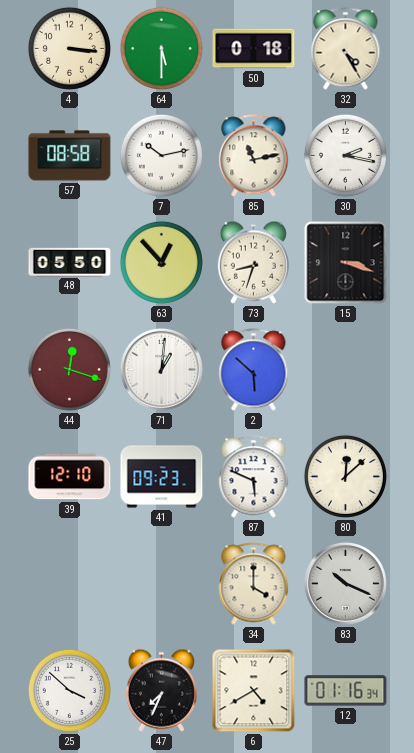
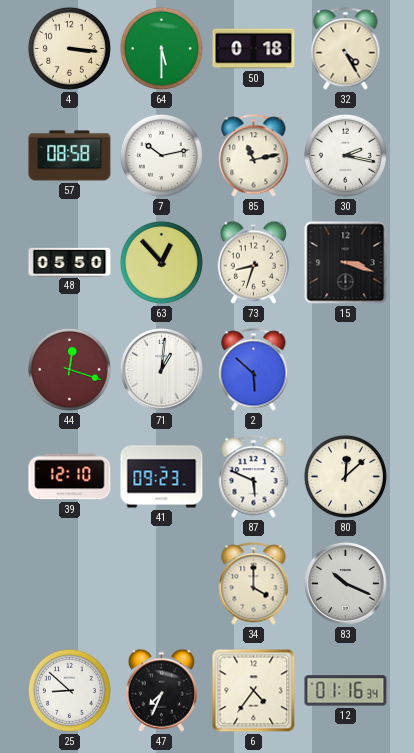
25: 3:52 -> 8:52 (69, 690)
6: 4:40 -> 4:36 (254, 691)
